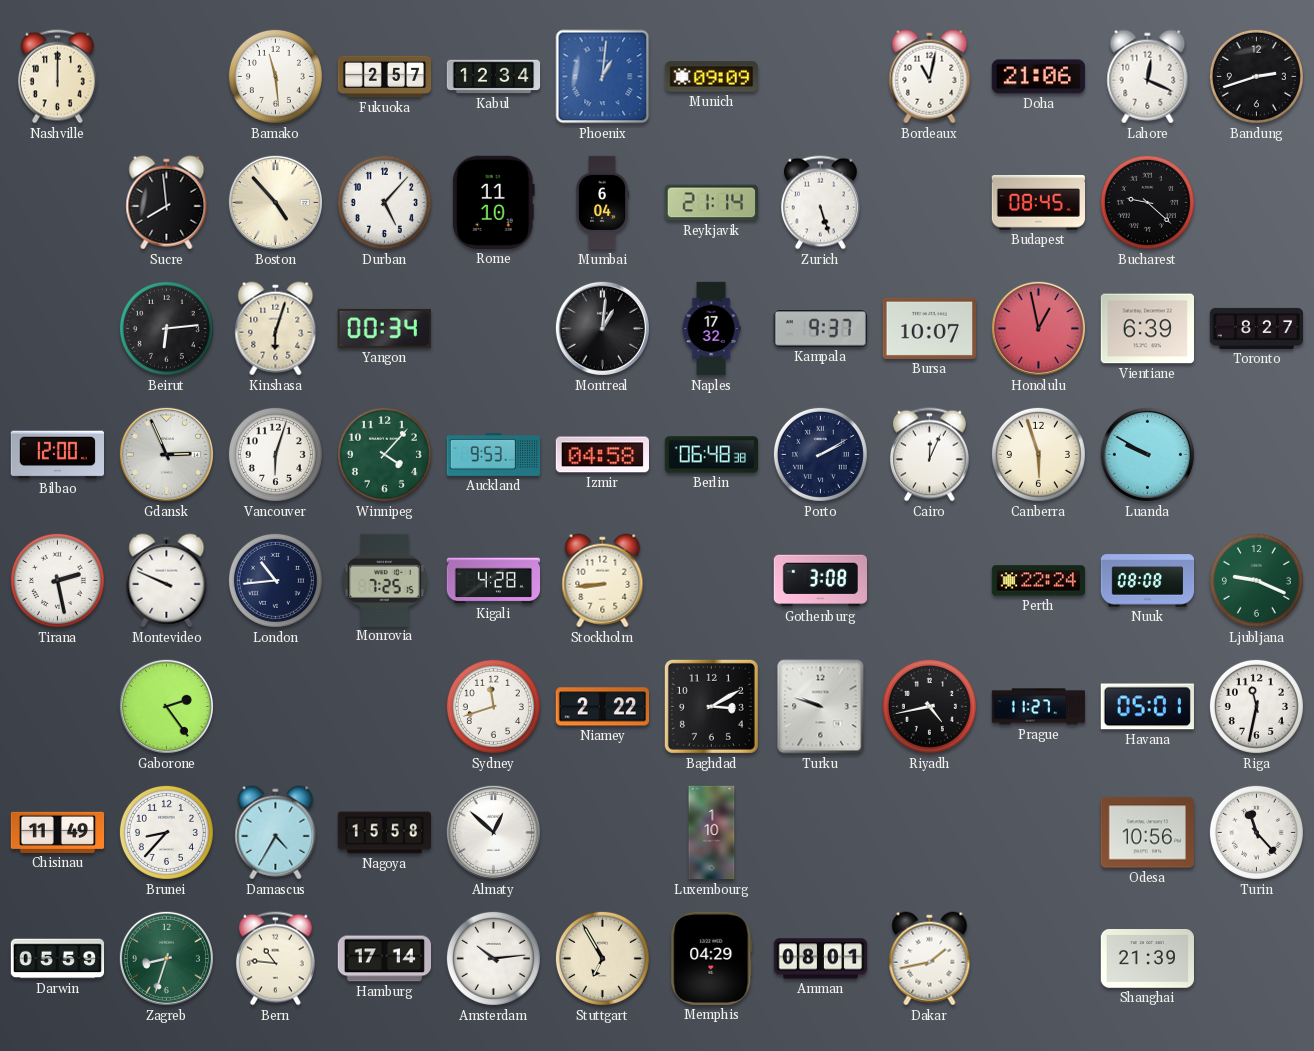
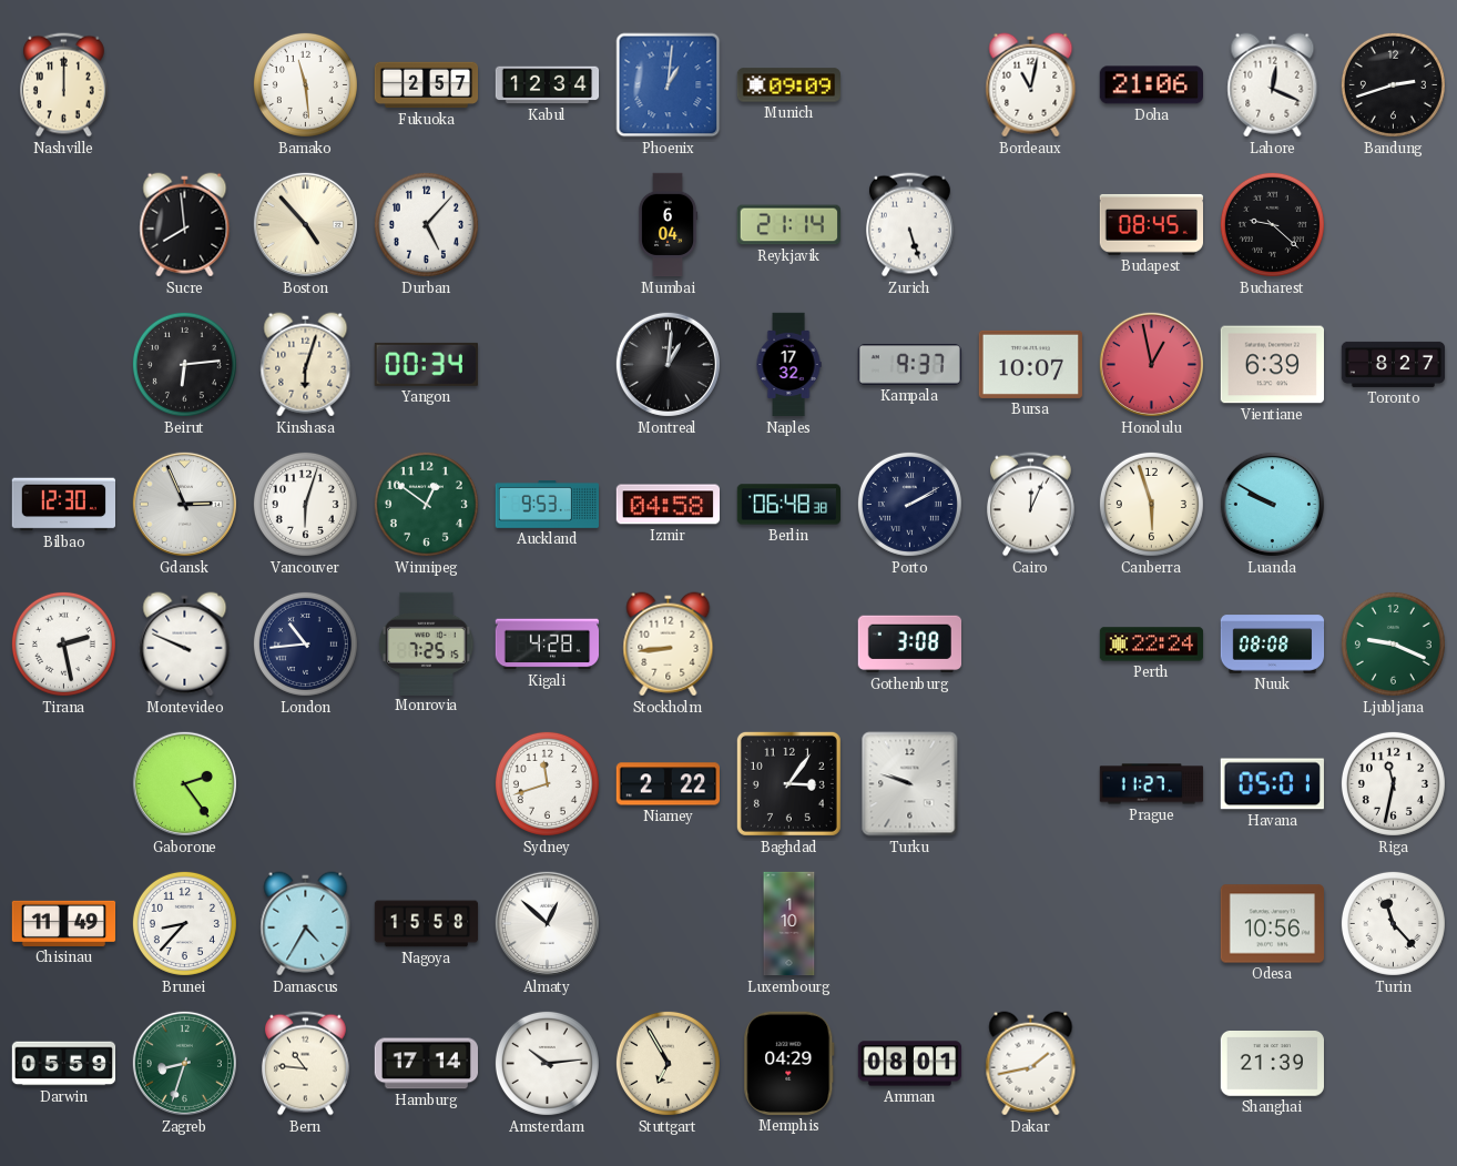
Rome: 11:10 -> none (493, 202)
Bilbao: 12:00 -> 12:30 (63, 505)
Winnipeg: 4:07 -> 12:51 (426, 504)
Baghdad: 3:10 -> 3:06 (788, 783)
Riyadh: 4:43 -> none (929, 706)
